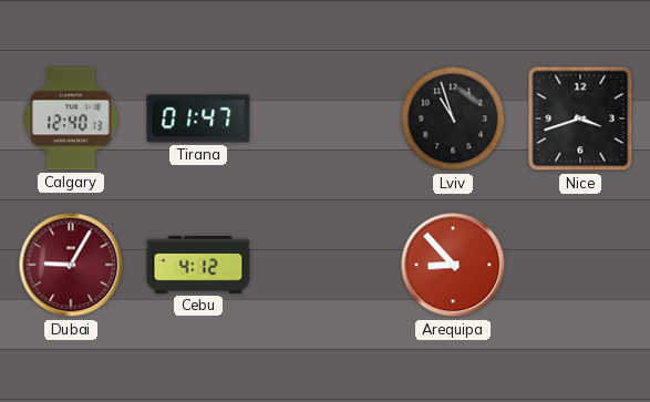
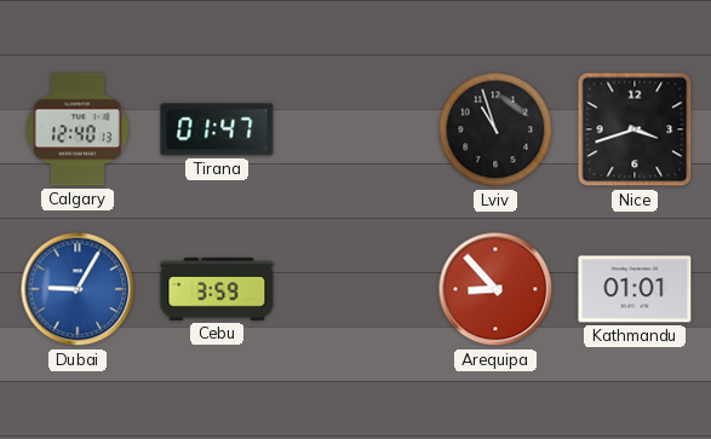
Dubai dial: burgundy -> blue (78, 289)
Cebu: 4:12 -> 3:59 (217, 289)
Kathmandu: none -> 01:01 (635, 289)
